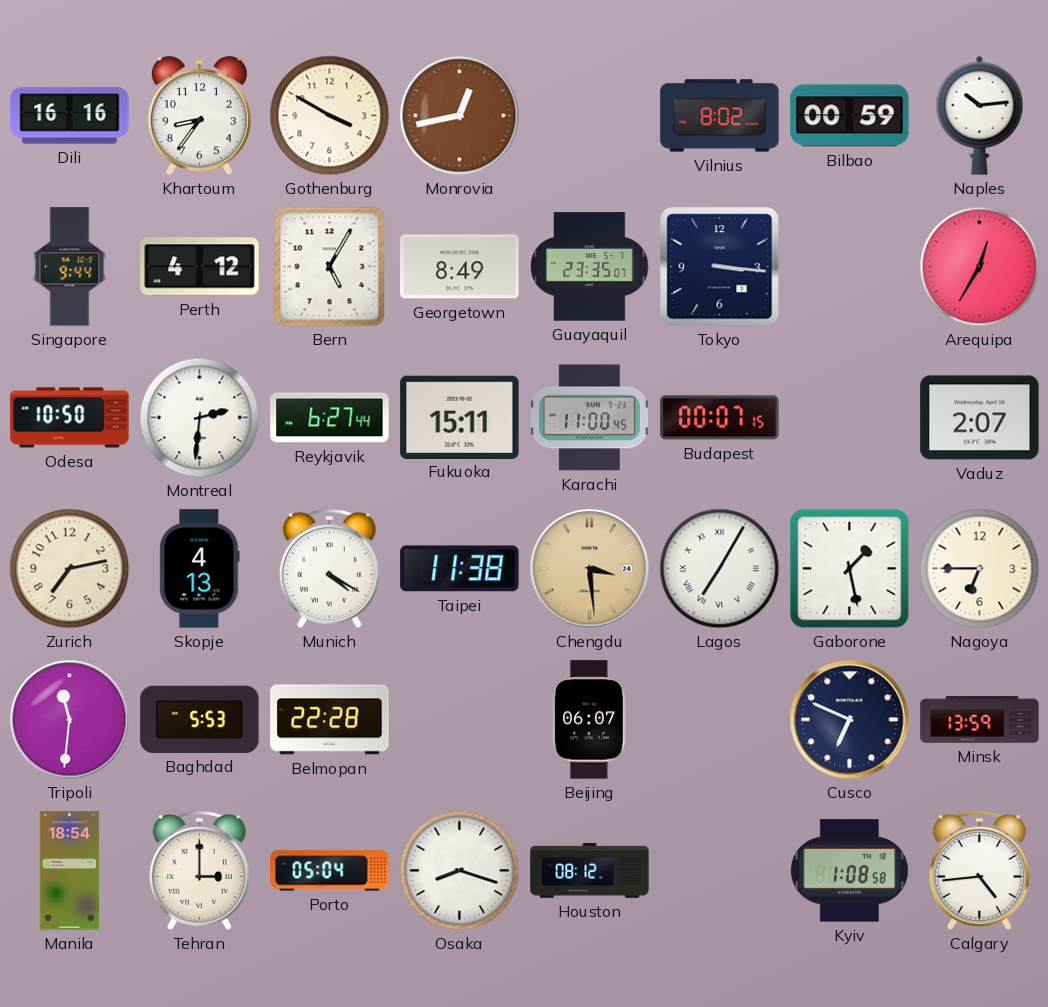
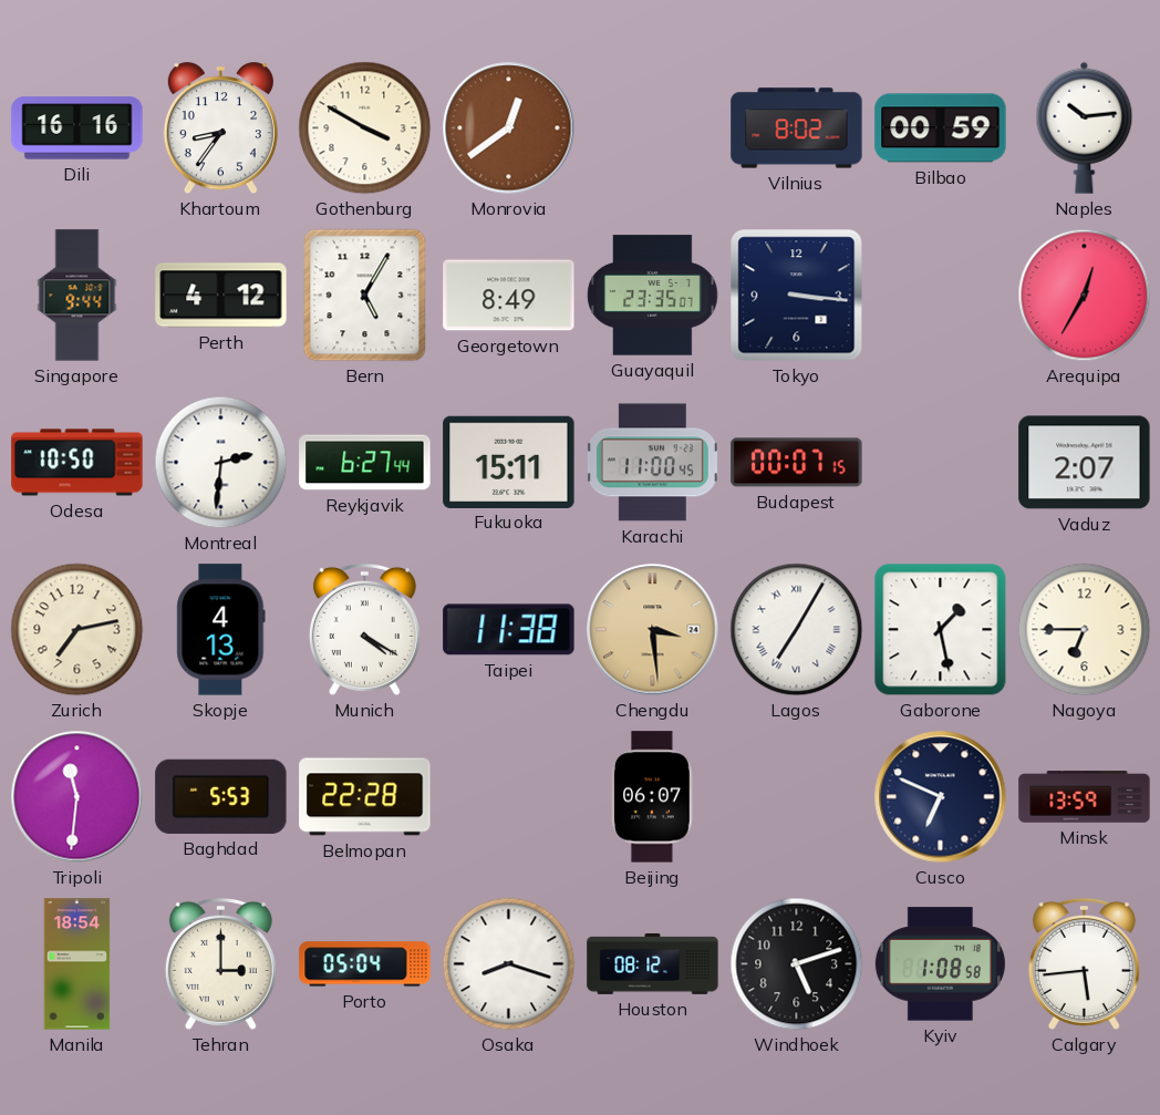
Monrovia: 12:43 -> 12:39 (509, 128)
Windhoek: none -> 5:12 (797, 964)
Calgary: 4:44 -> 5:44 (1084, 963)
